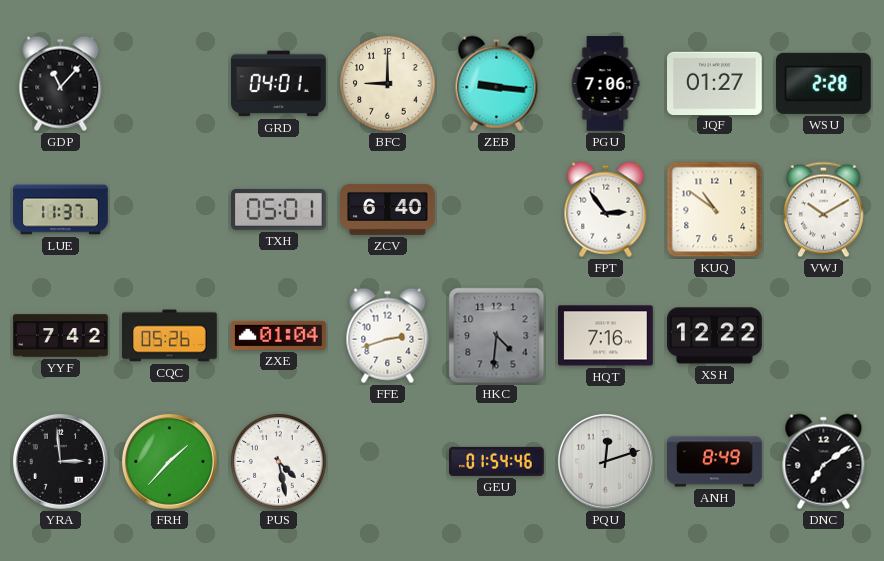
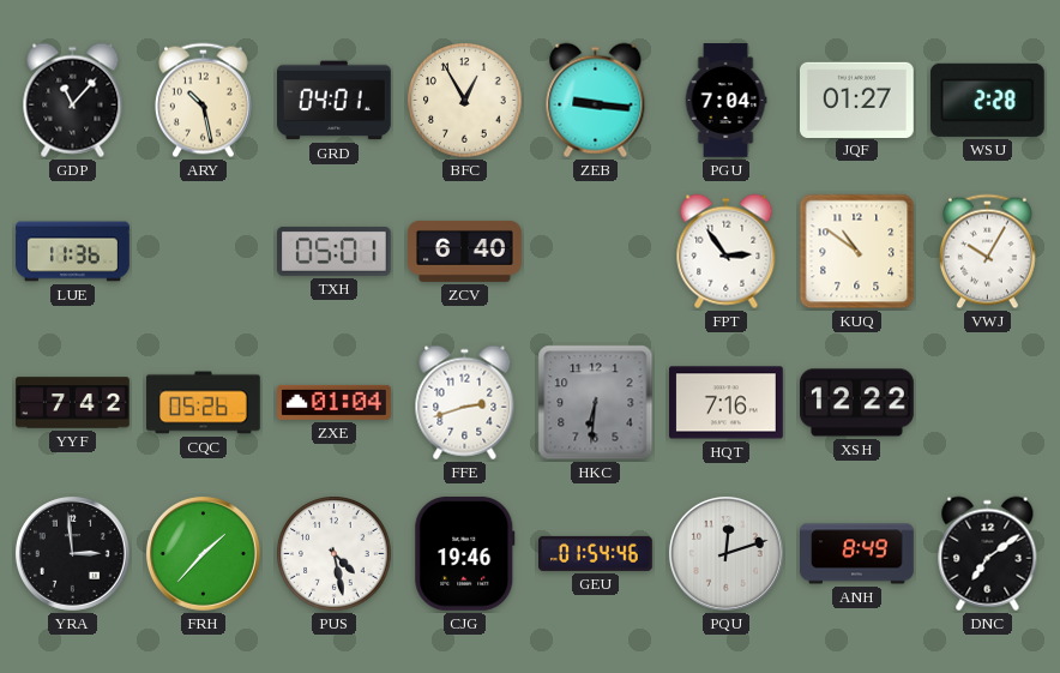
ARY: none -> 10:28 (203, 101)
BFC: 9:00 -> 12:55 (465, 101)
PGU: 7:06 -> 7:04 (725, 101)
LUE: 11:37 -> 11:36 (73, 252)
VWJ: 10:10 -> 10:05 (987, 252)
HKC: 4:31 -> 6:31 (596, 403)
CJG: none -> 19:46 (465, 553)
